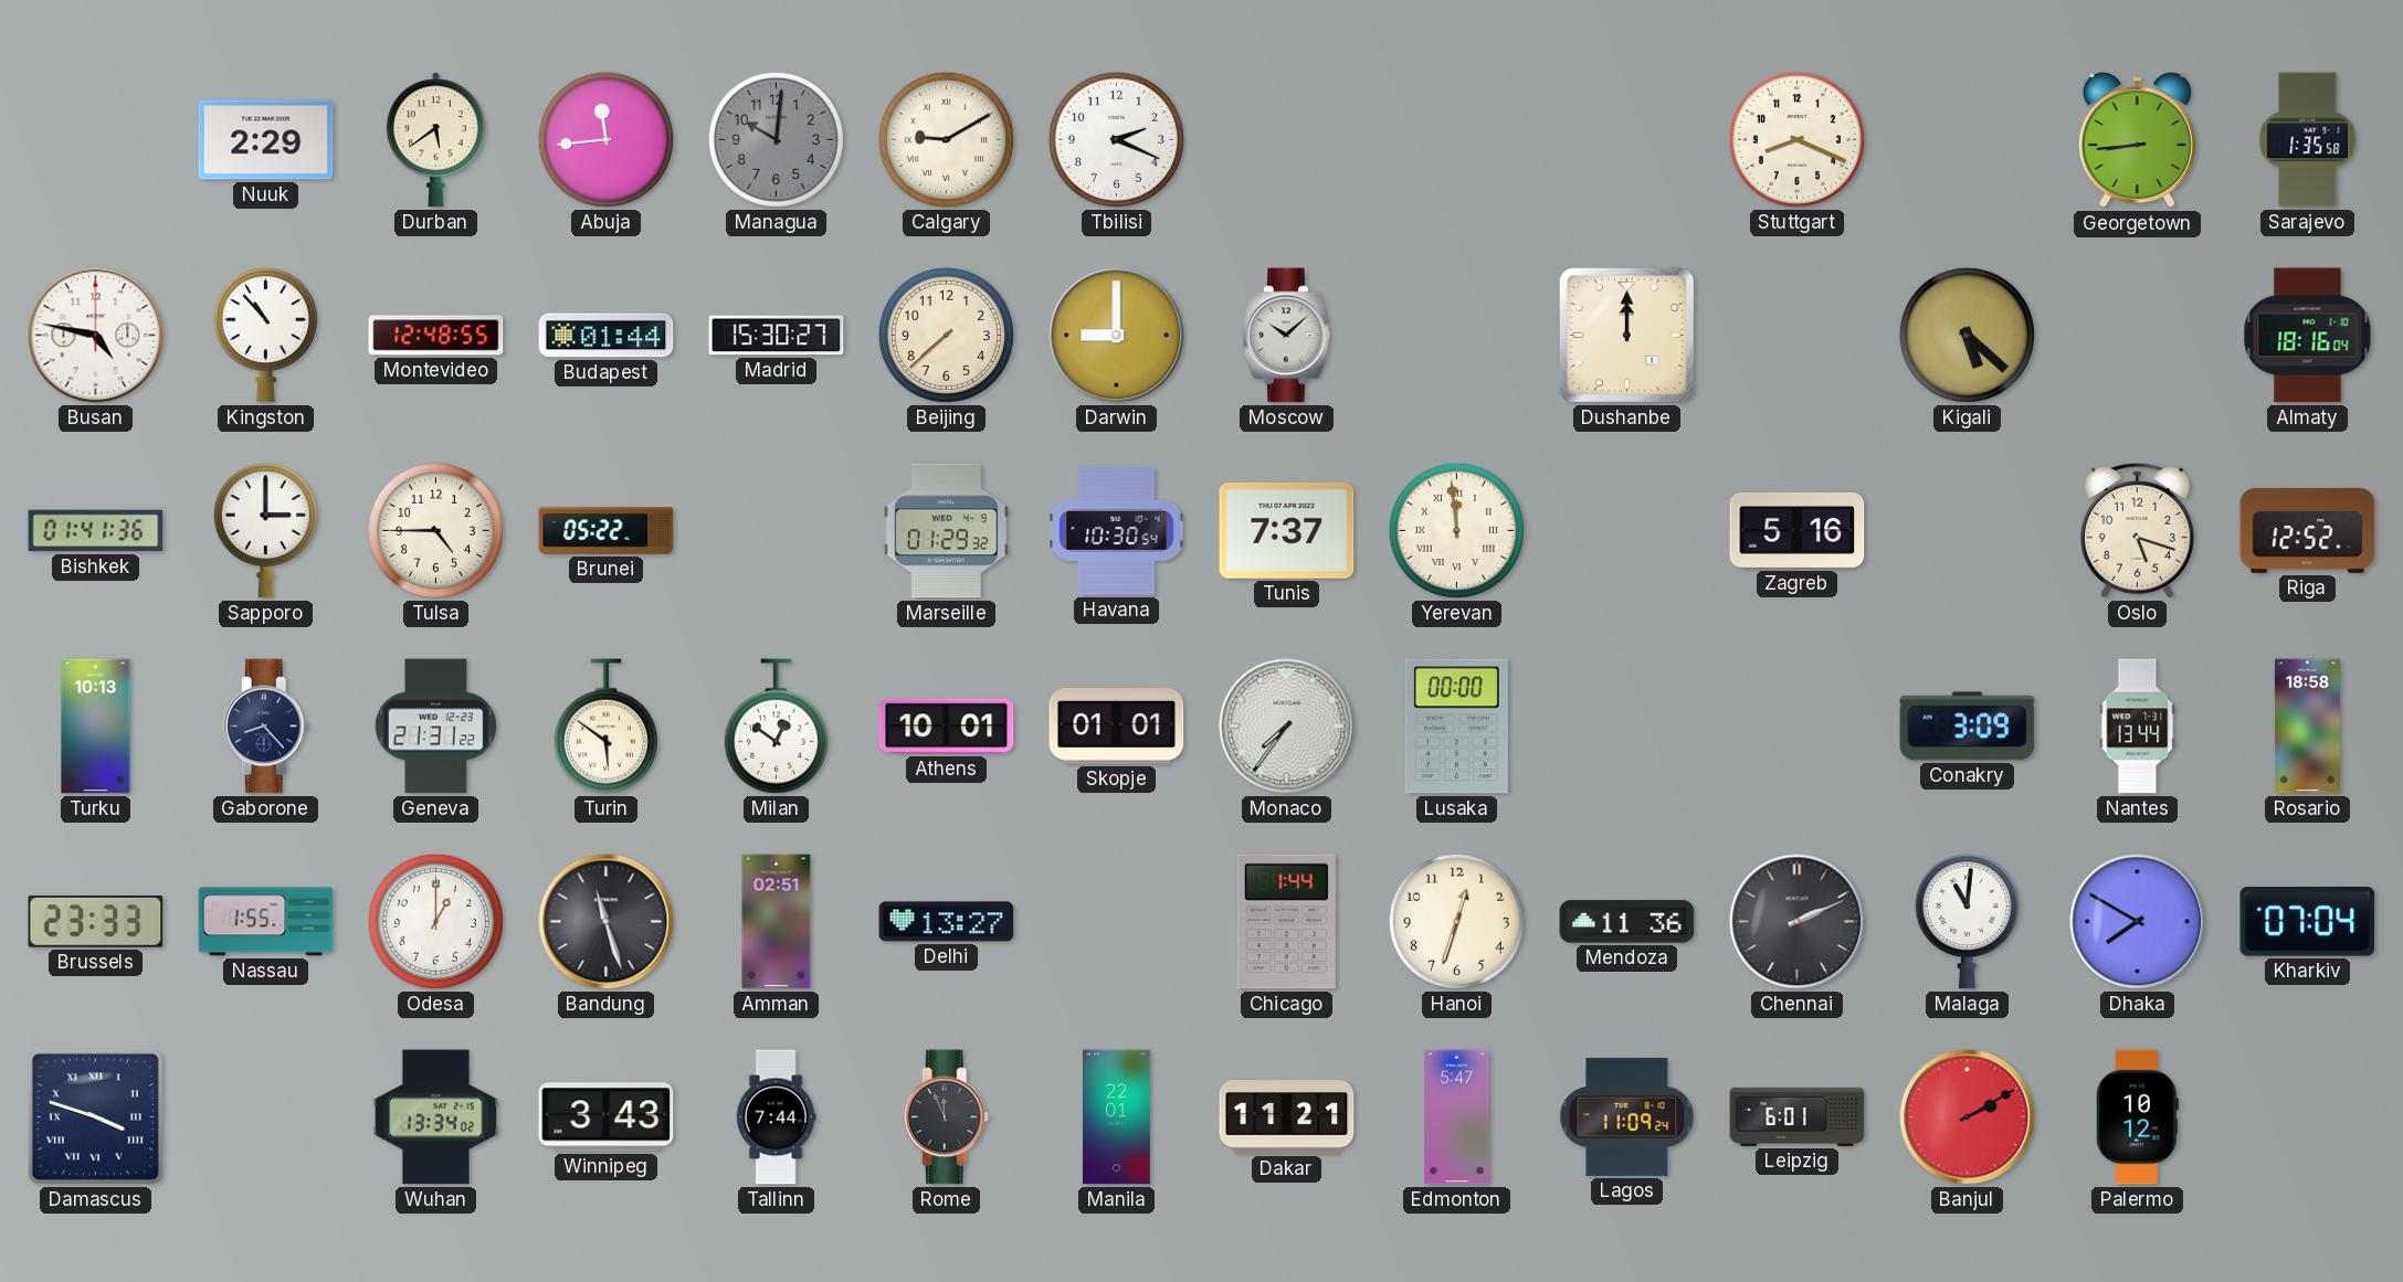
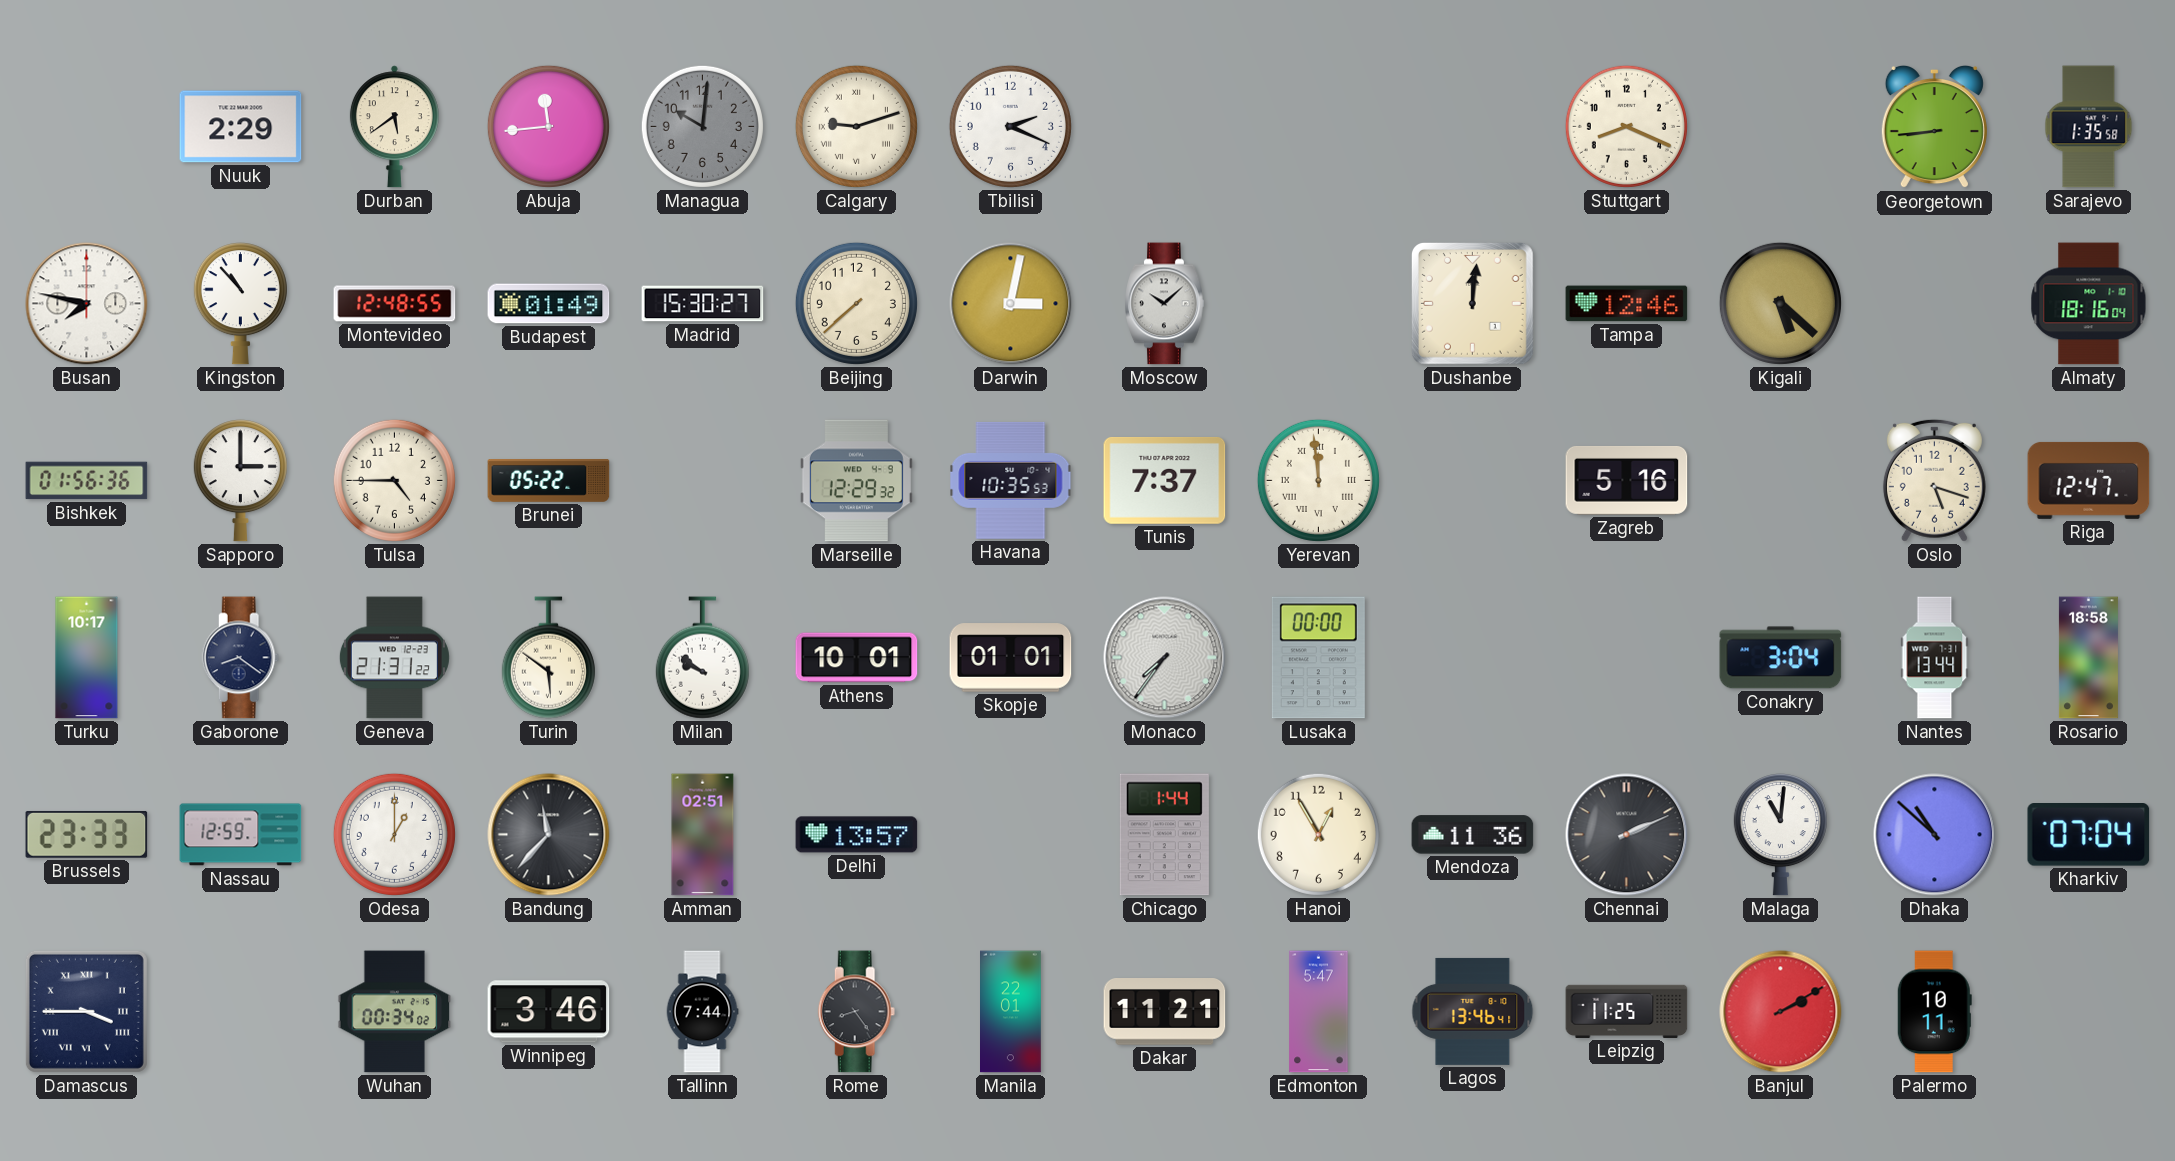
Calgary: 9:10 -> 9:12 (856, 126)
Busan: 4:47 -> 7:47 (87, 304)
Budapest: 01:44 -> 01:49 (549, 304)
Darwin: 9:00 -> 3:02 (1011, 304)
Dushanbe: 12:00 -> 12:01 (1472, 303)
Tampa: none -> 12:46 (1627, 304)
Bishkek: 01:41 -> 01:56 (87, 481)
Marseille: 01:29 -> 12:29 (856, 481)
Havana: 10:30 -> 10:35 (1011, 480)
Riga: 12:52 -> 12:47 (2089, 480)
Turku: 10:13 -> 10:17 (87, 658)
Gaborone: 8:23 -> 8:21 (241, 658)
Milan: 12:51 -> 9:51 (702, 658)
Conakry: 3:09 -> 3:04 (1781, 658)
Nassau: 1:55 -> 12:59 (241, 835)
Bandung: 11:27 -> 11:37 (549, 835)
Delhi: 13:27 -> 13:57 (857, 835)
Hanoi: 12:33 -> 12:55 (1318, 834)
Dhaka: 7:50 -> 10:52 (1935, 835)
Damascus: 3:48 -> 3:45 (86, 1011)
Wuhan: 13:34 -> 00:34 (395, 1012)
Winnipeg: 3:43 -> 3:46 (549, 1012)
Rome: 11:56 -> 8:24 (857, 1012)
Lagos: 11:09 -> 13:46 (1473, 1011)
Leipzig: 6:01 -> 11:25 (1627, 1011)
Palermo: 10:12 -> 10:11 (1934, 1012)
